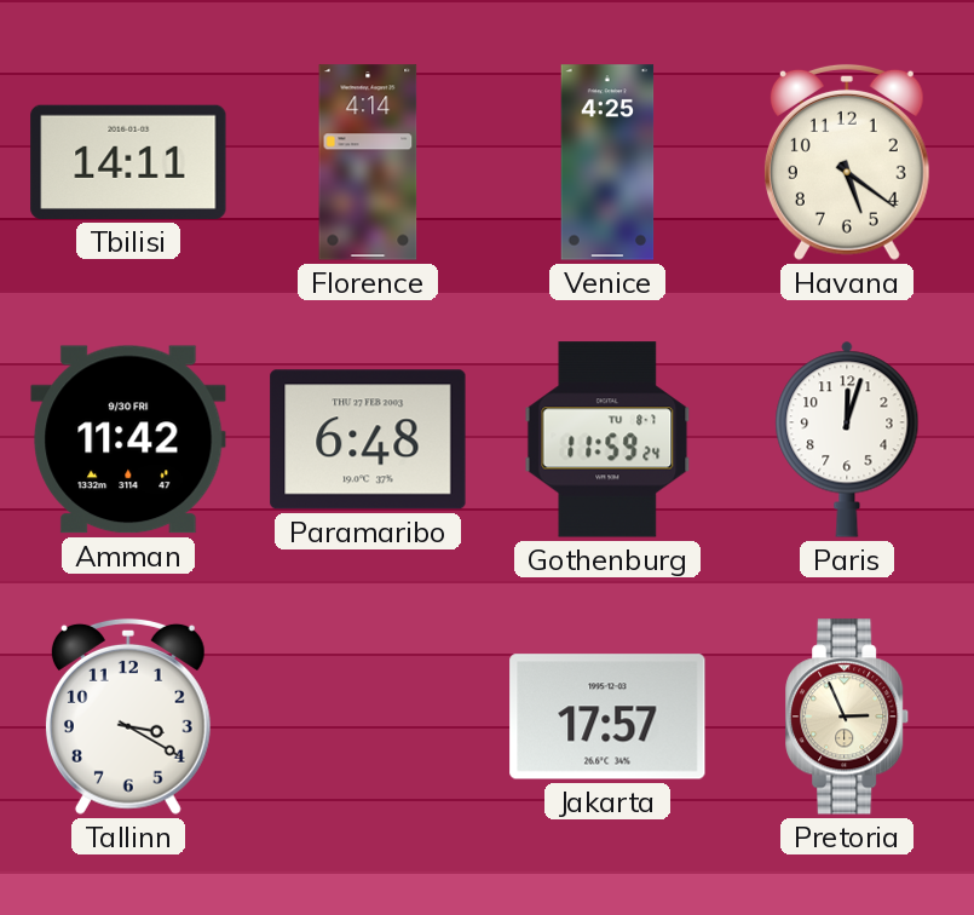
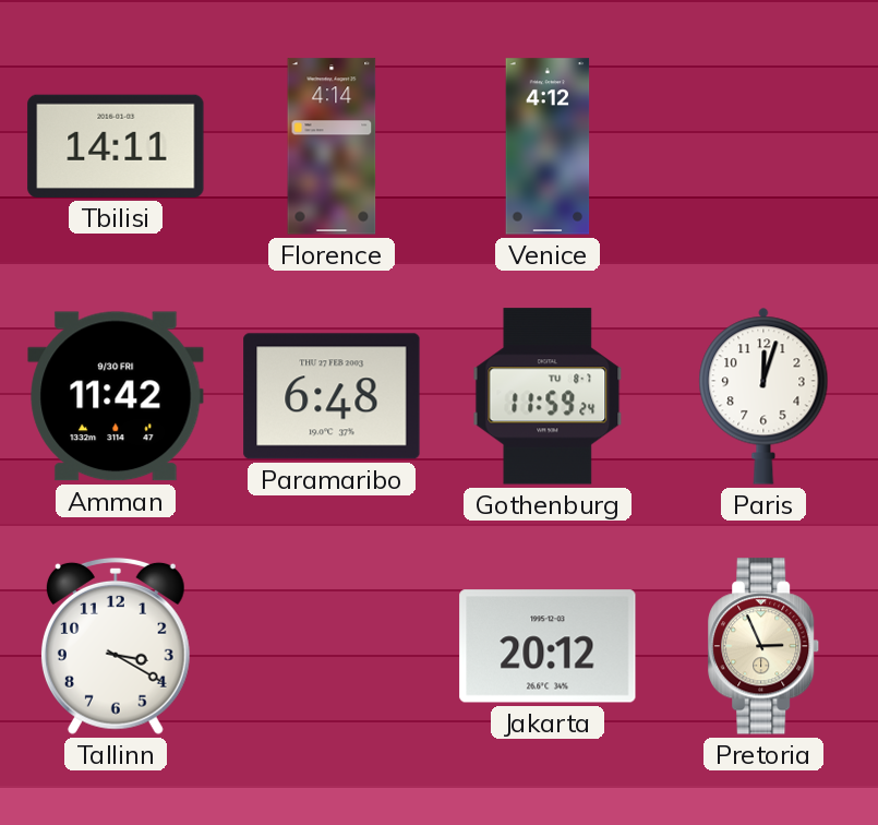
Venice: 4:25 -> 4:12 (548, 146)
Havana: 5:21 -> none (847, 162)
Jakarta: 17:57 -> 20:12 (548, 646)
